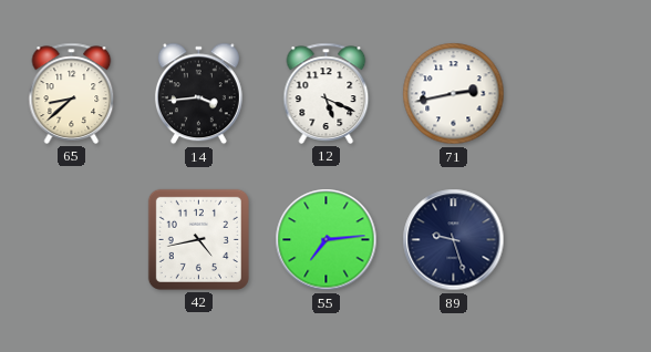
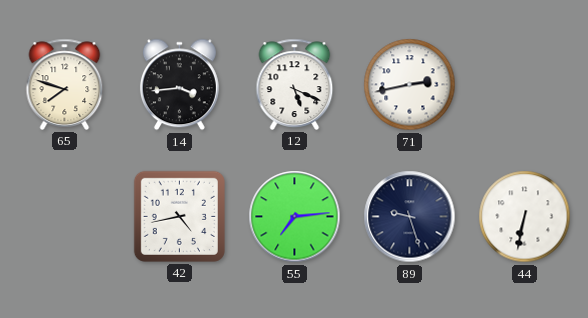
65: 8:38 -> 7:48 (65, 84)
44: none -> 6:32 (525, 217)
